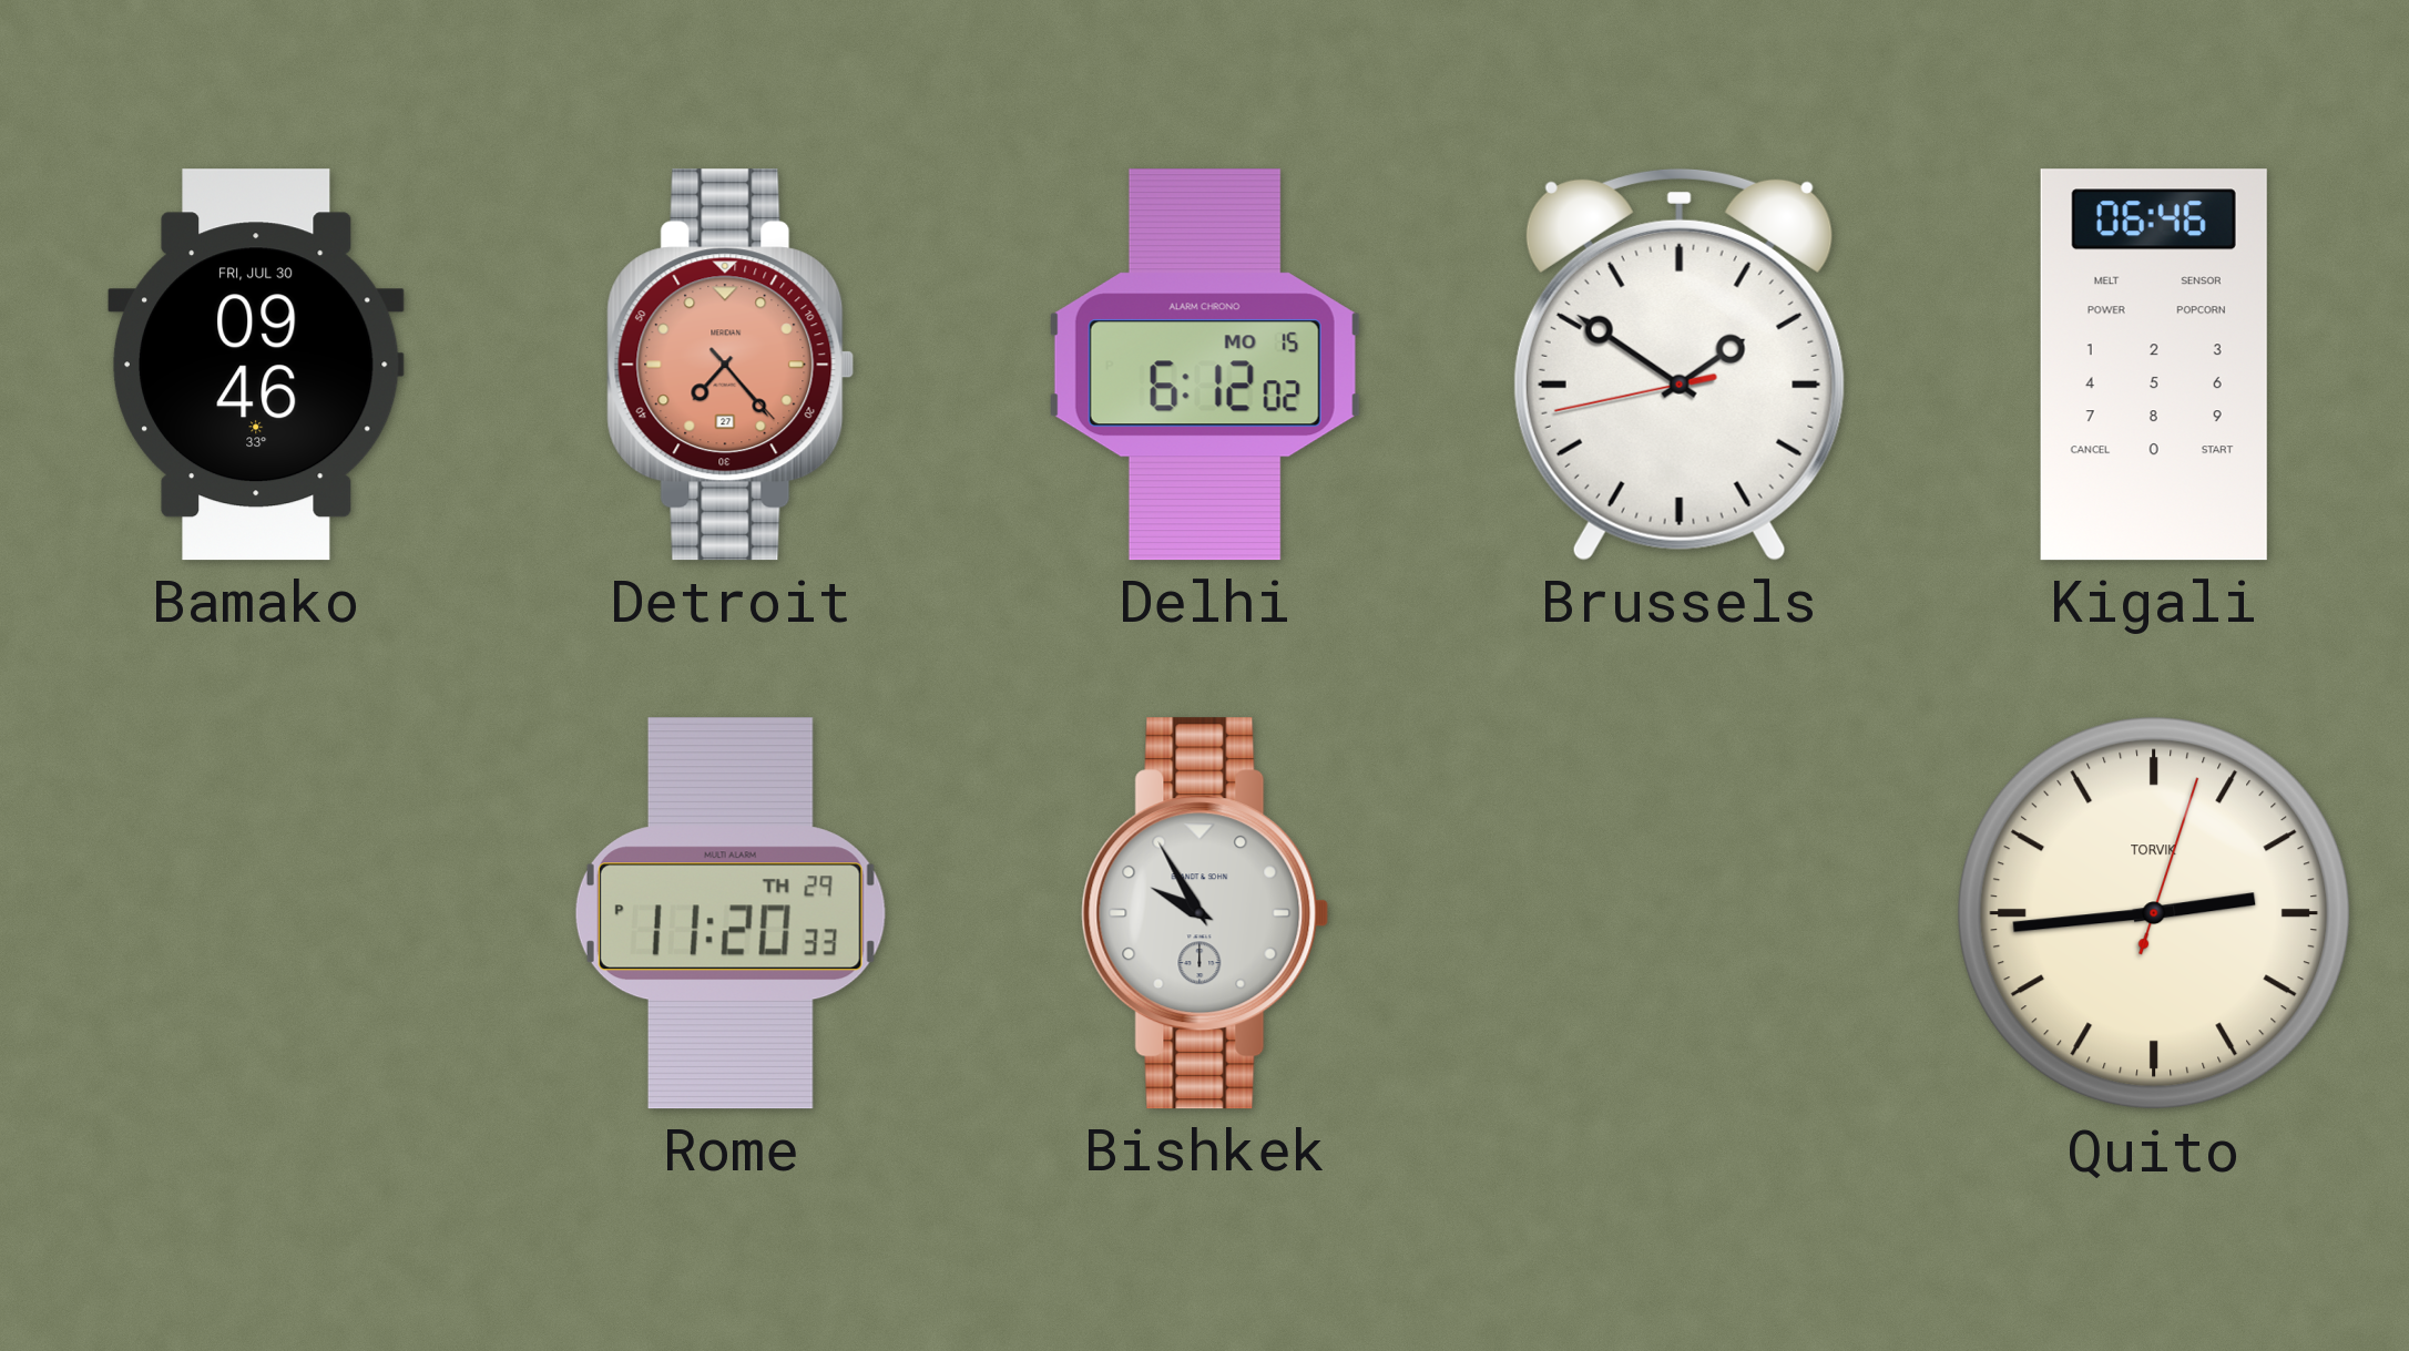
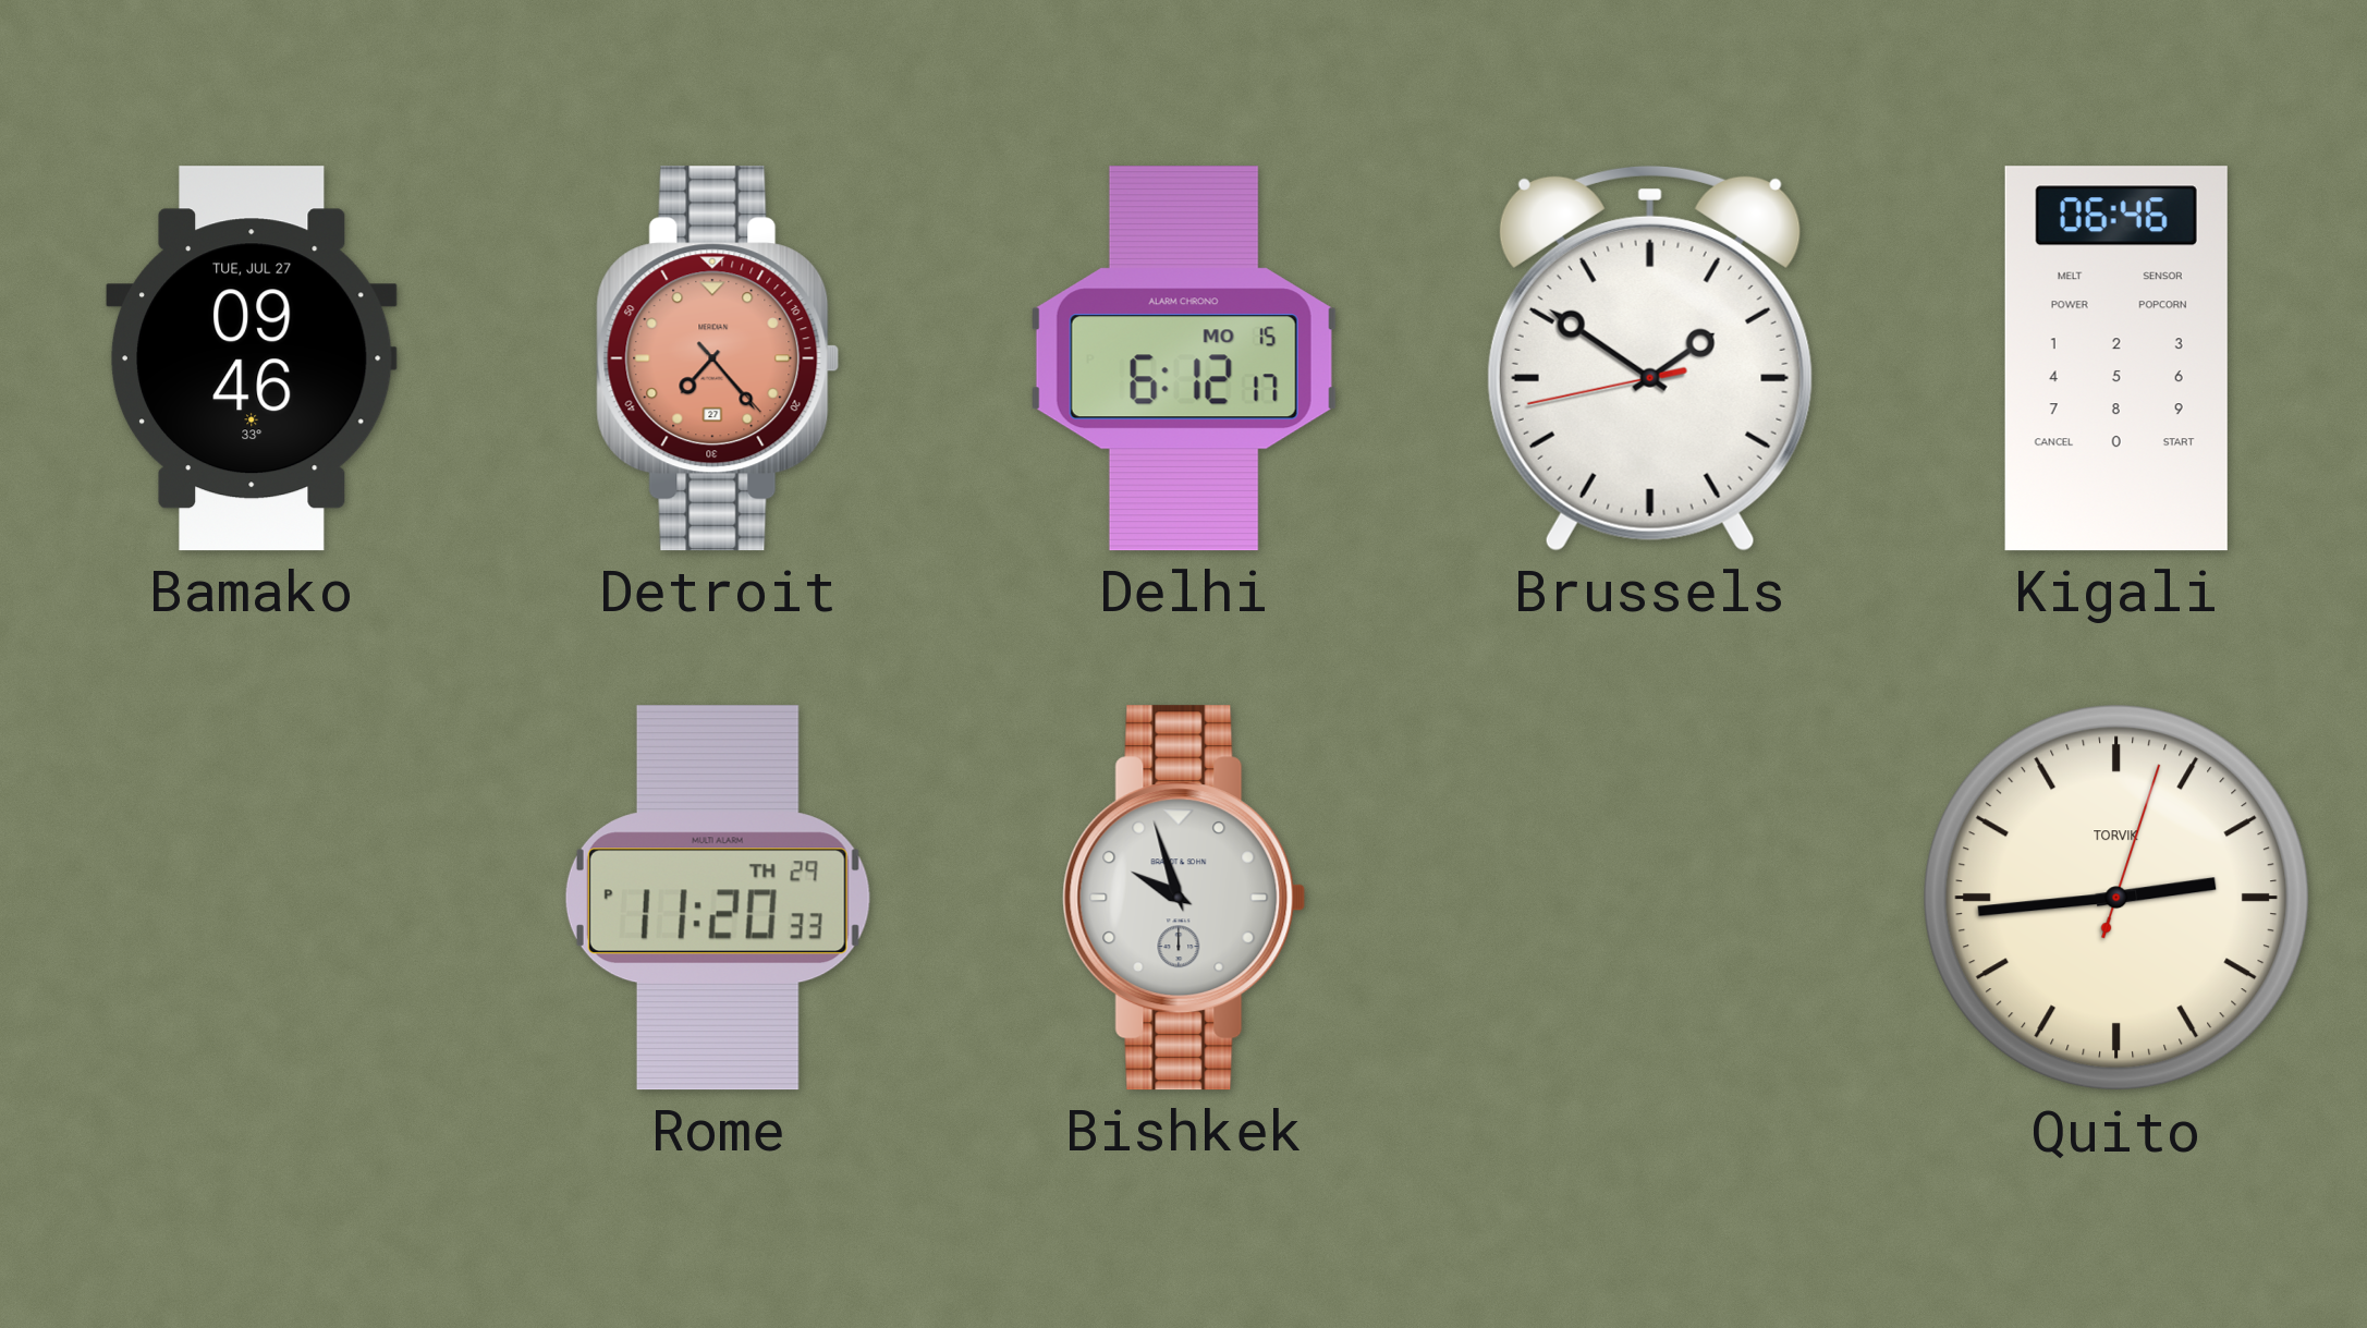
Bamako date: FRI, JUL 30 -> TUE, JUL 27 (252, 358)
Delhi: 6:12:02 -> 6:12:17 (1184, 358)
Bishkek: 9:55 -> 9:57 (1184, 898)
